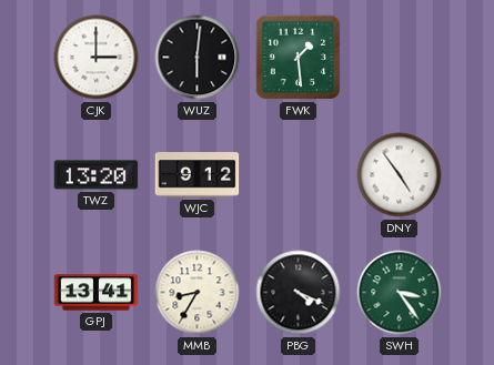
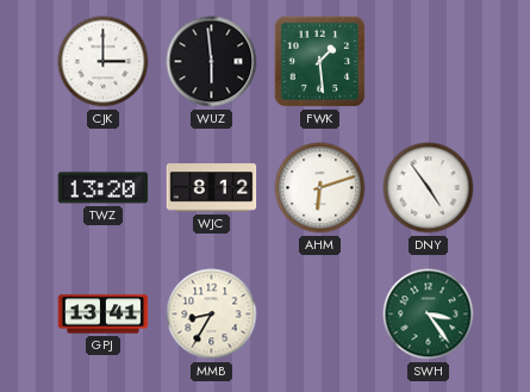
WUZ: 6:01 -> 5:59 (212, 62)
WJC: 9:12 -> 8:12 (212, 188)
AHM: none -> 6:12 (320, 188)
PBG: 4:19 -> none (299, 293)
